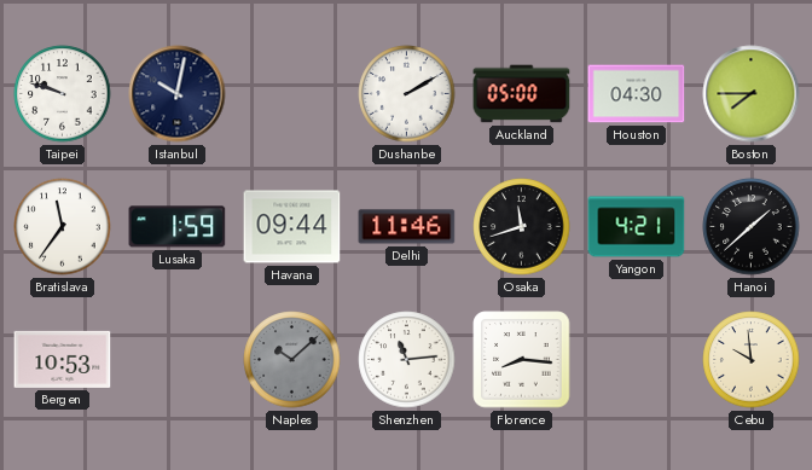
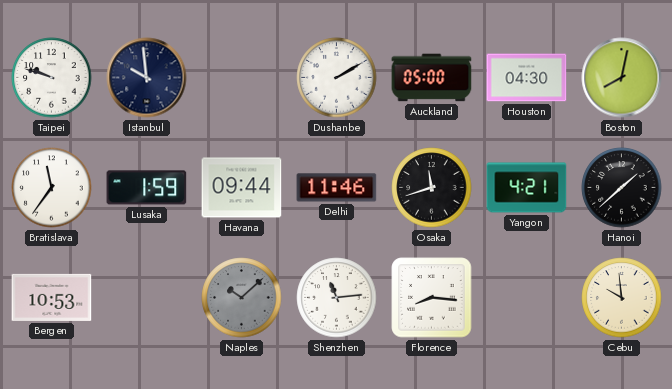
Istanbul: 10:02 -> 9:59 (147, 78)
Boston: 7:45 -> 8:02 (622, 78)
